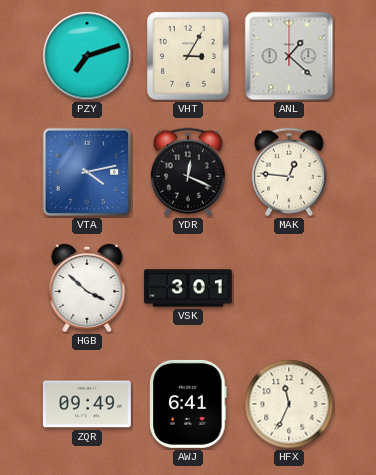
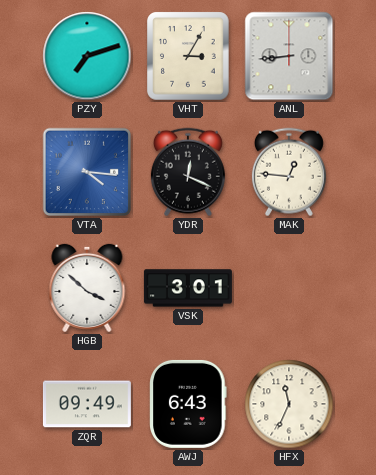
ANL: 1:22 -> 8:44 (289, 56)
VTA: 4:13 -> 4:16 (87, 172)
AWJ: 6:41 -> 6:43 (188, 404)
